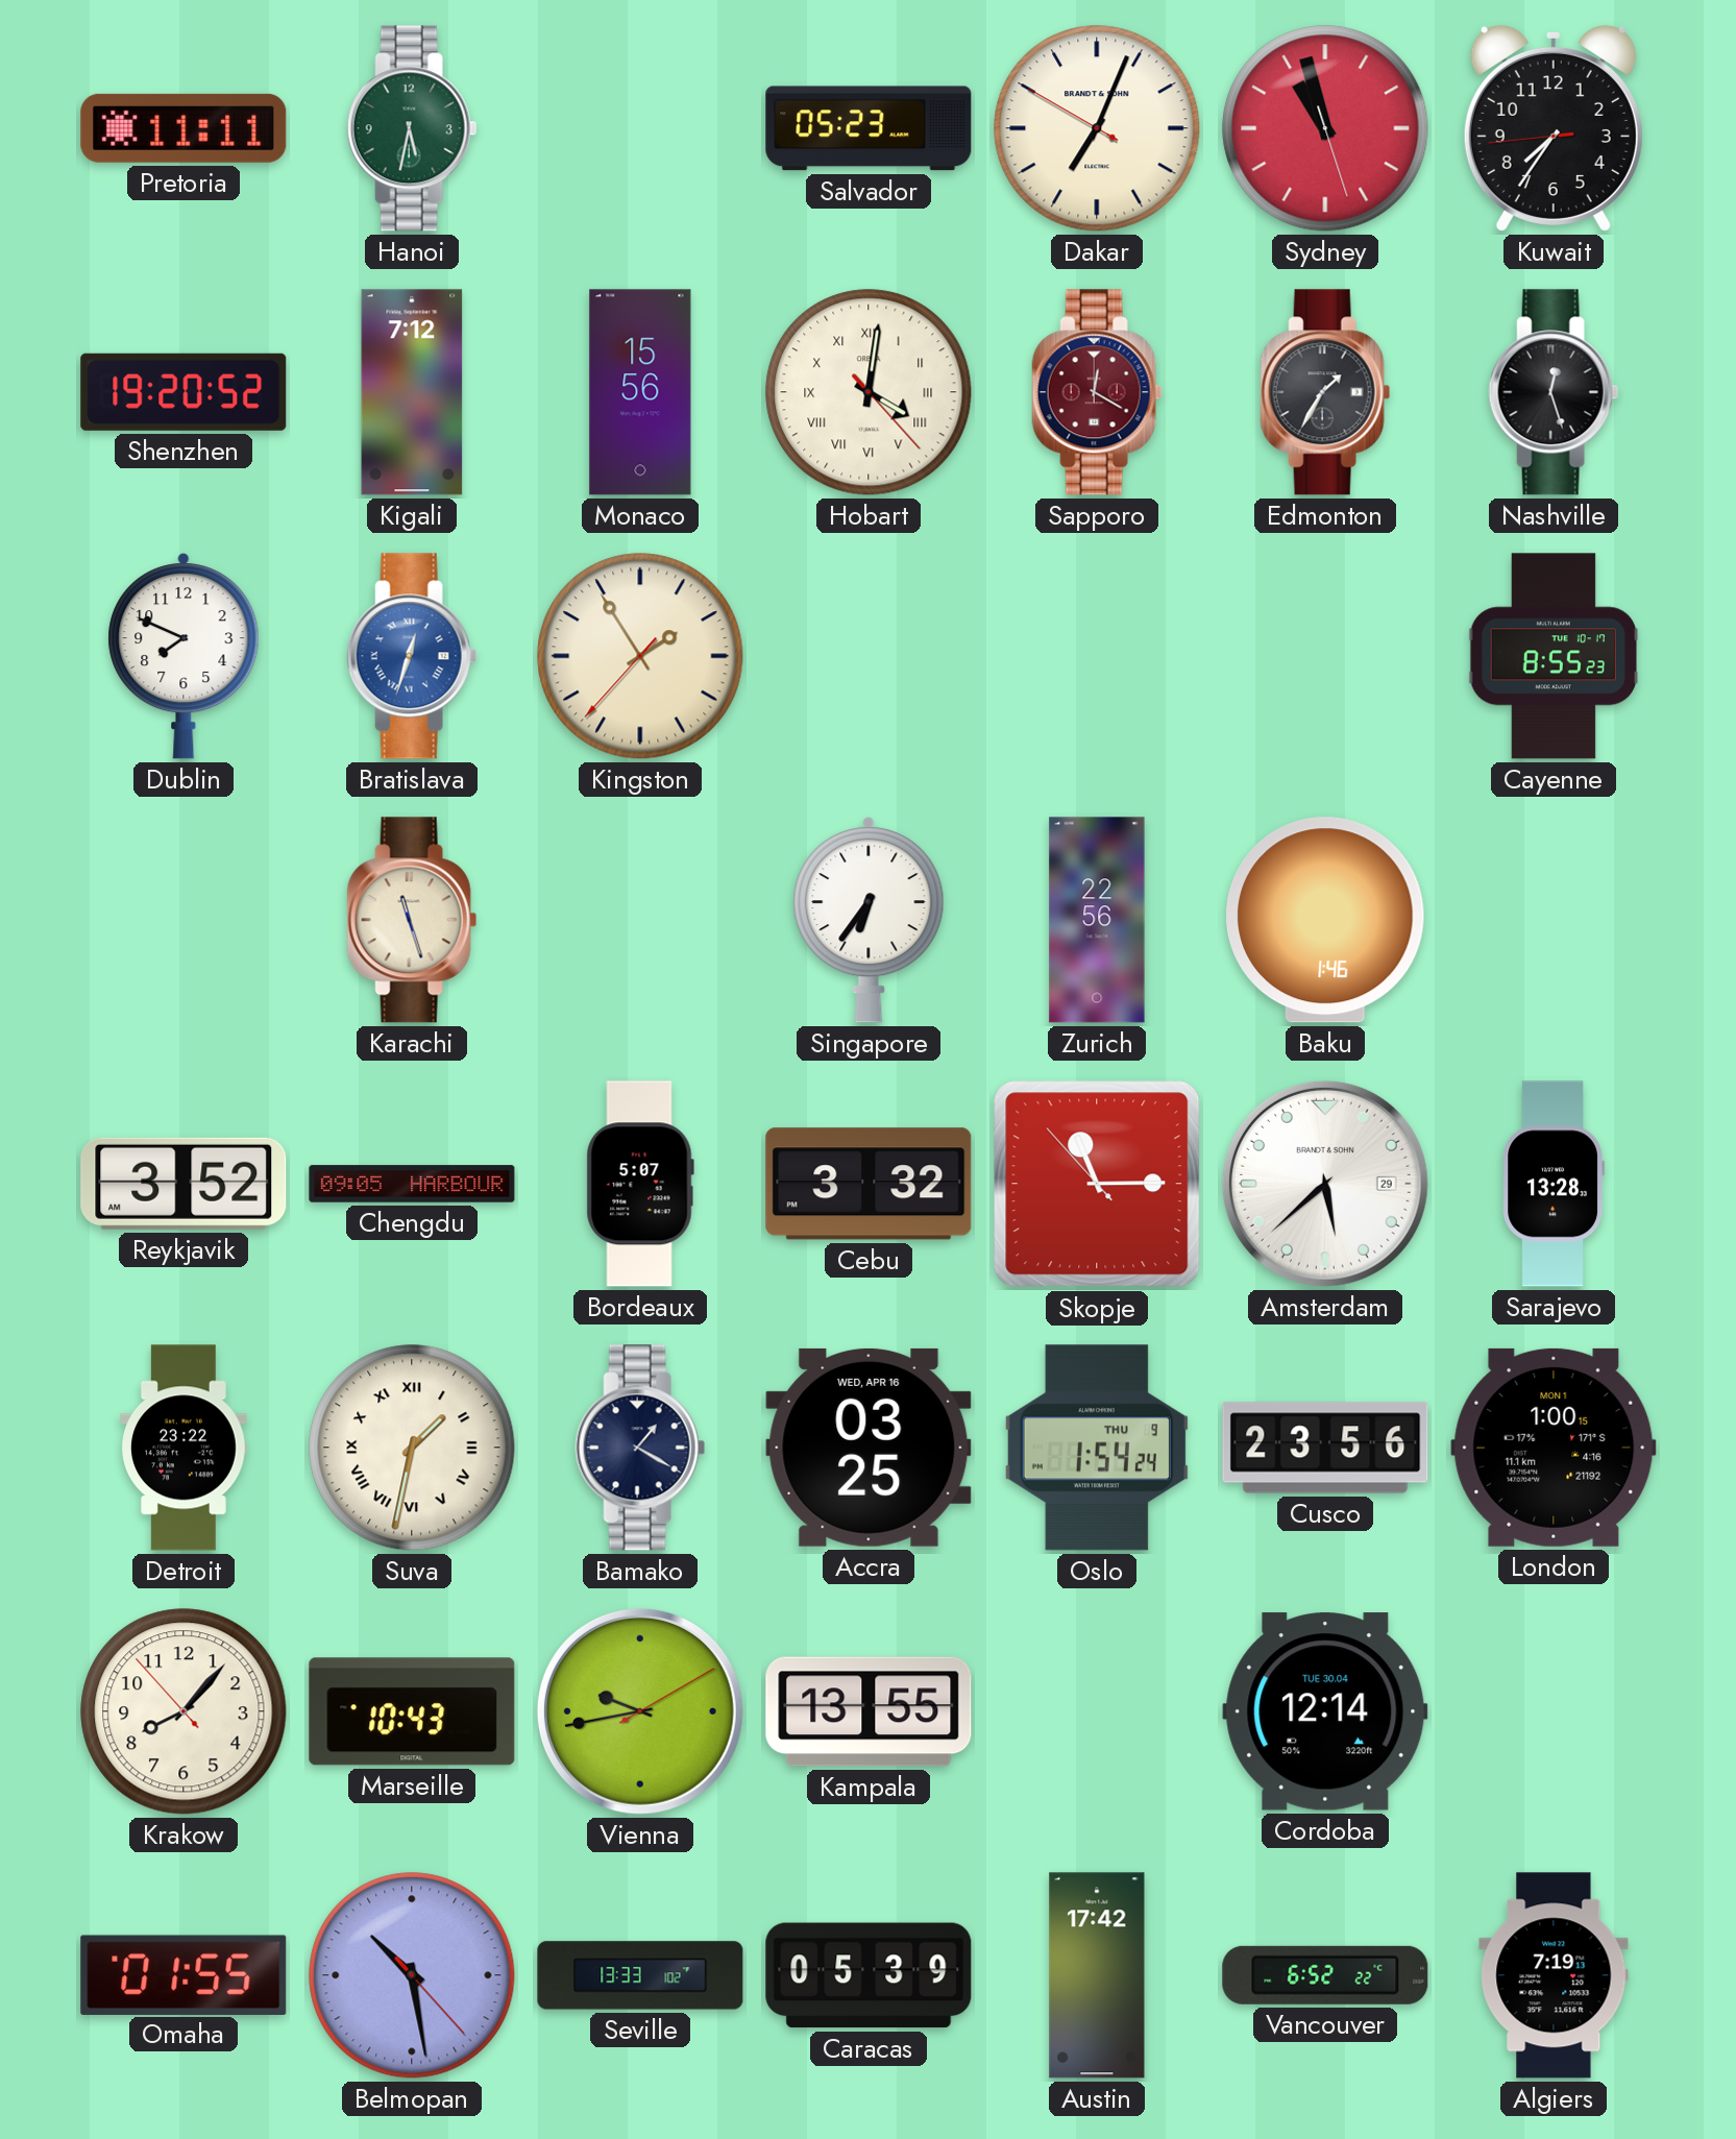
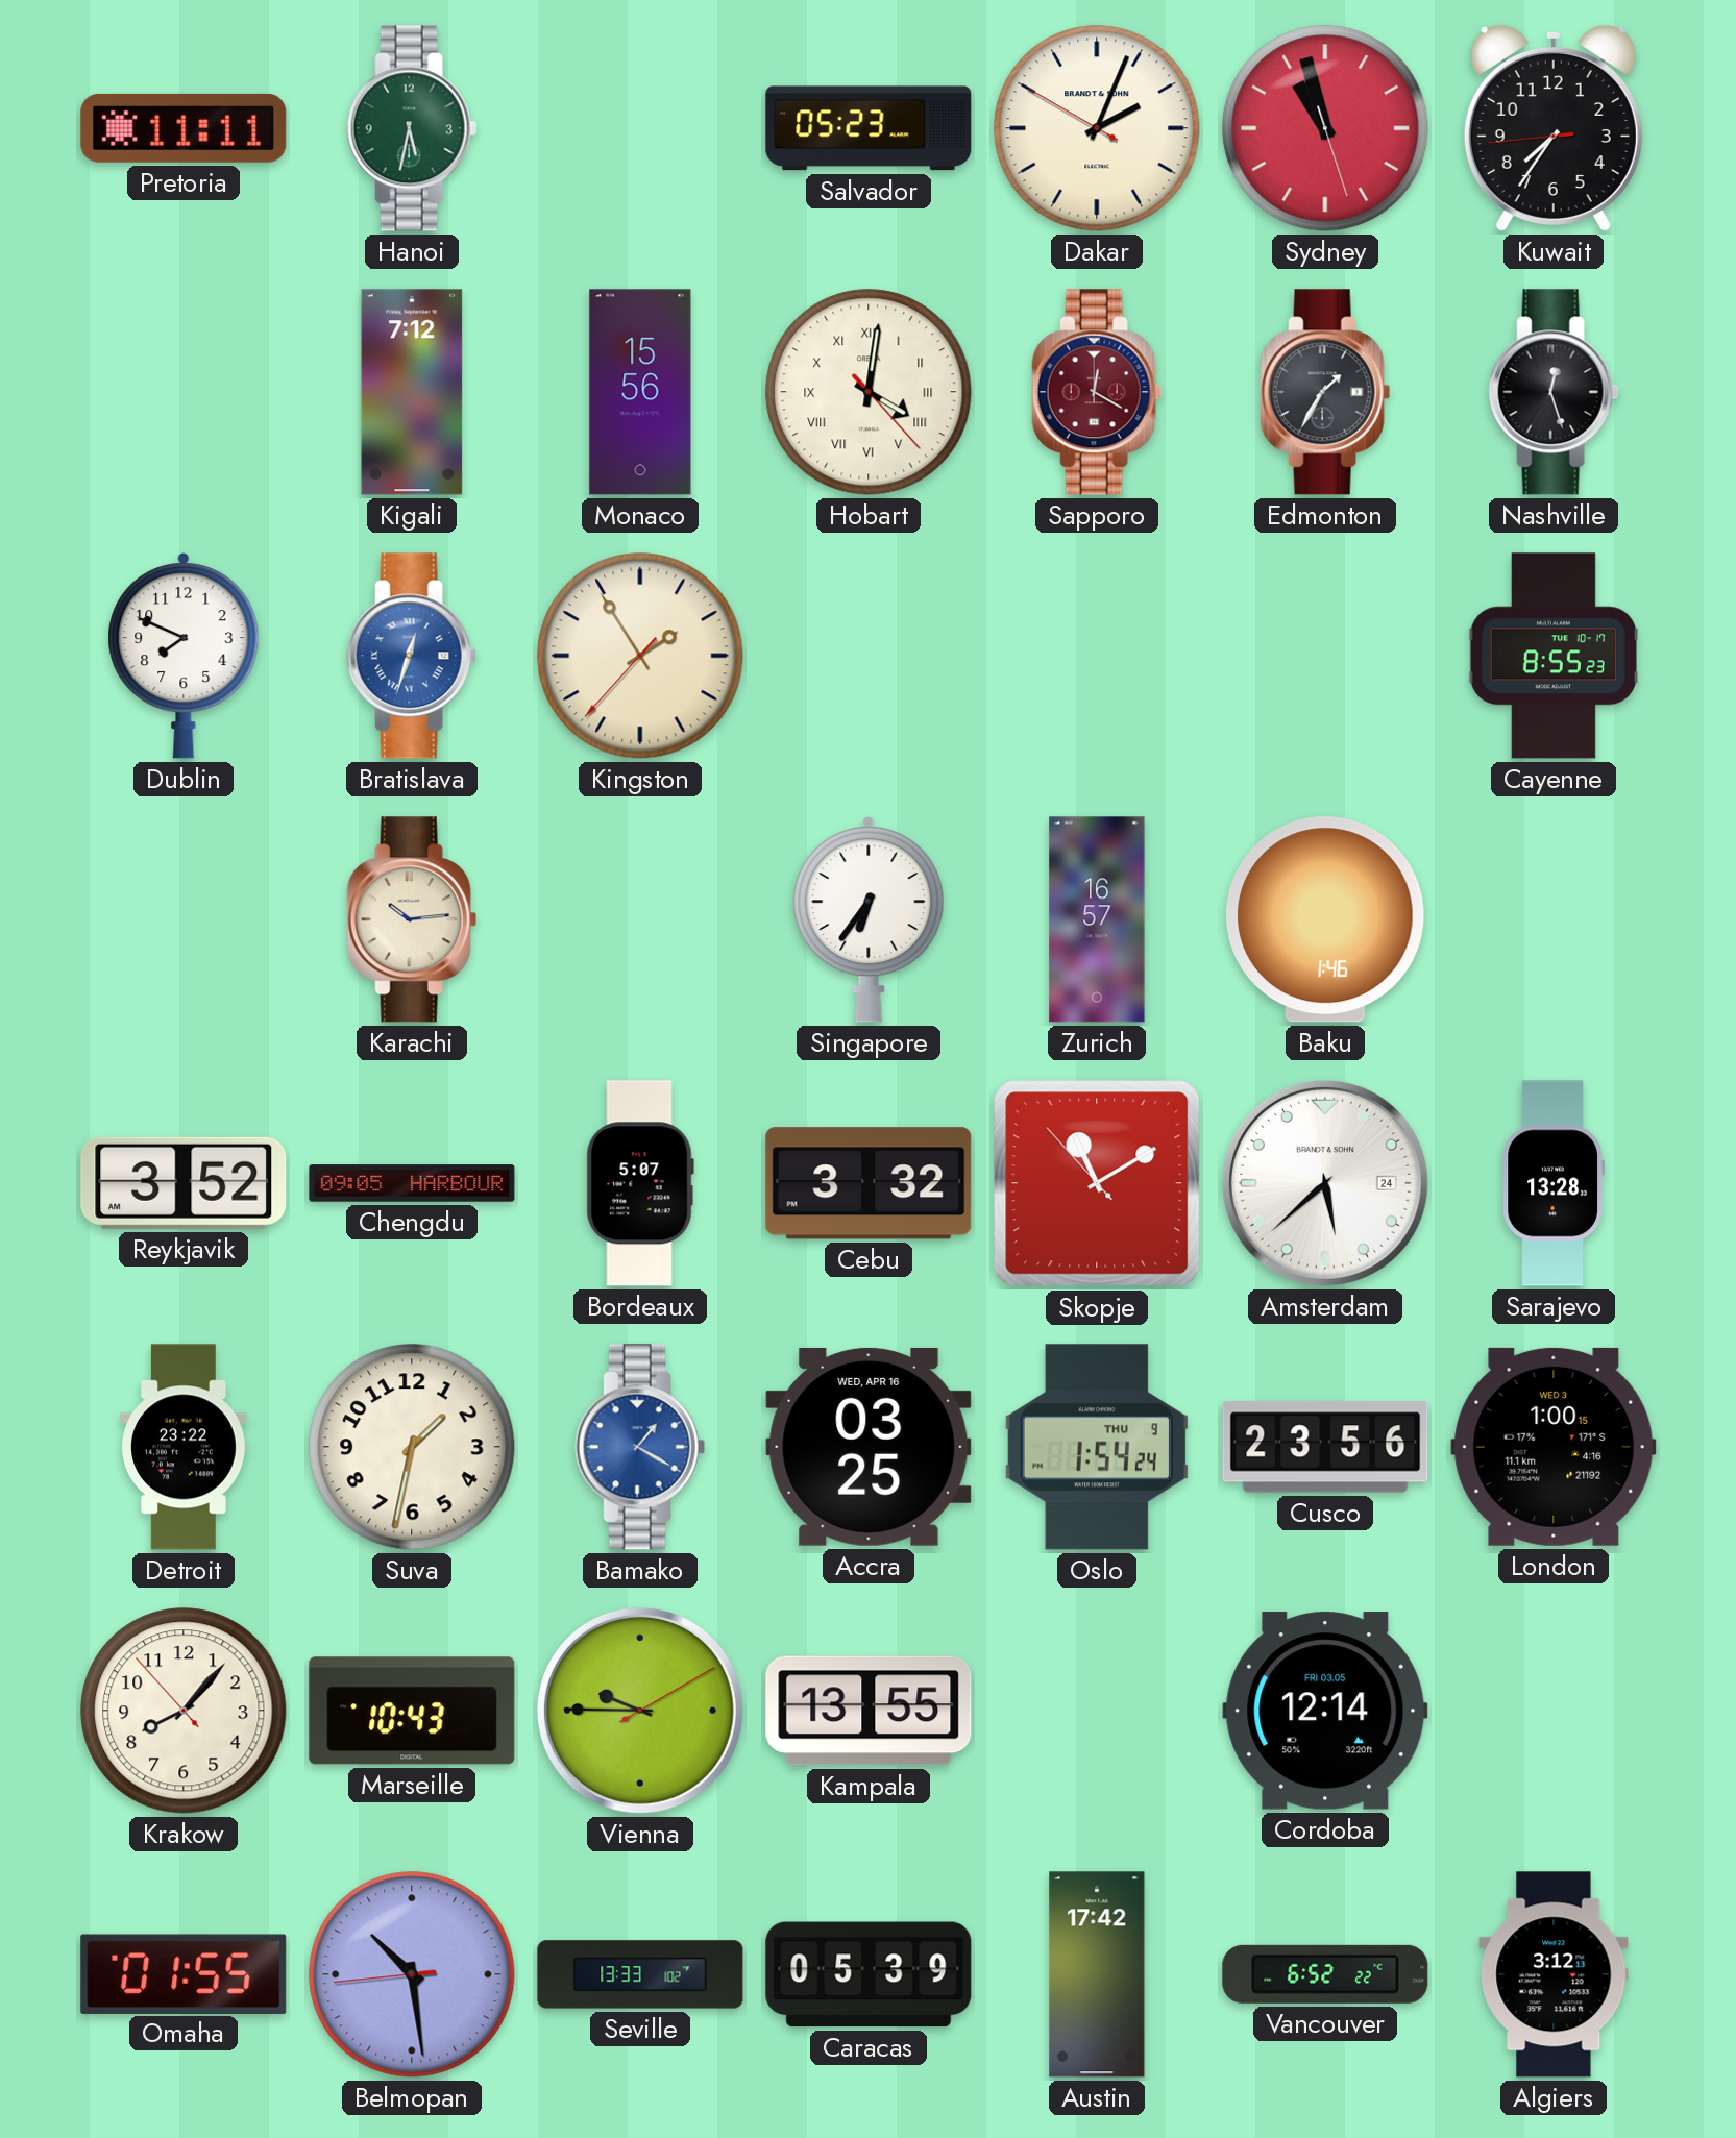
Dakar: 7:03 -> 2:03 (1097, 128)
Shenzhen: 19:20 -> none (184, 392)
Karachi: 11:27 -> 10:14 (412, 919)
Zurich: 22:56 -> 16:57 (1097, 919)
Skopje: 11:14 -> 11:09 (1097, 1183)
Amsterdam date: 29 -> 24 (1325, 1183)
Suva numerals: Roman -> Arabic (412, 1447)
Bamako dial: navy -> blue (640, 1447)
London date: MON 1 -> WED 3 (1554, 1447)
Vienna: 9:43 -> 9:45 (640, 1711)
Cordoba date: TUE 30.04 -> FRI 03.05 (1325, 1711)
Belmopan: 10:28:23 -> 10:28:44 (412, 1974)
Algiers: 7:19 -> 3:12 (1554, 1974)
